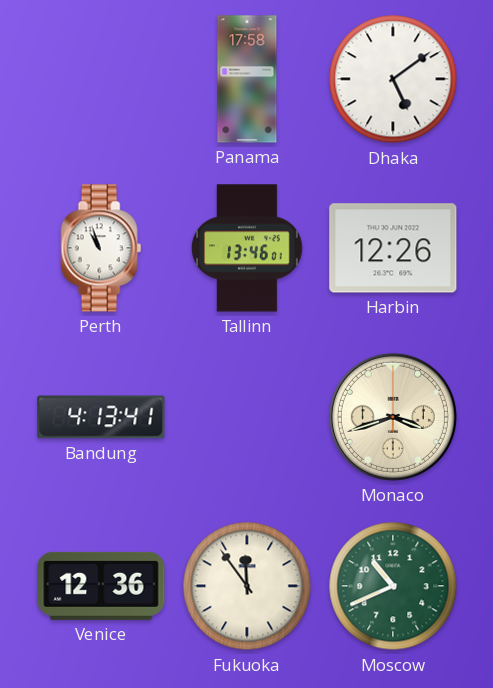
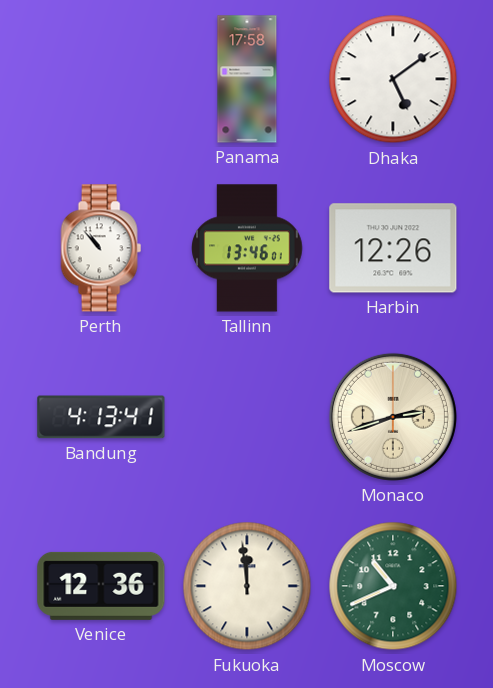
Perth: 10:57 -> 10:53 (101, 248)
Monaco: 3:42 -> 2:42 (393, 417)
Fukuoka: 11:54 -> 11:59 (247, 586)
